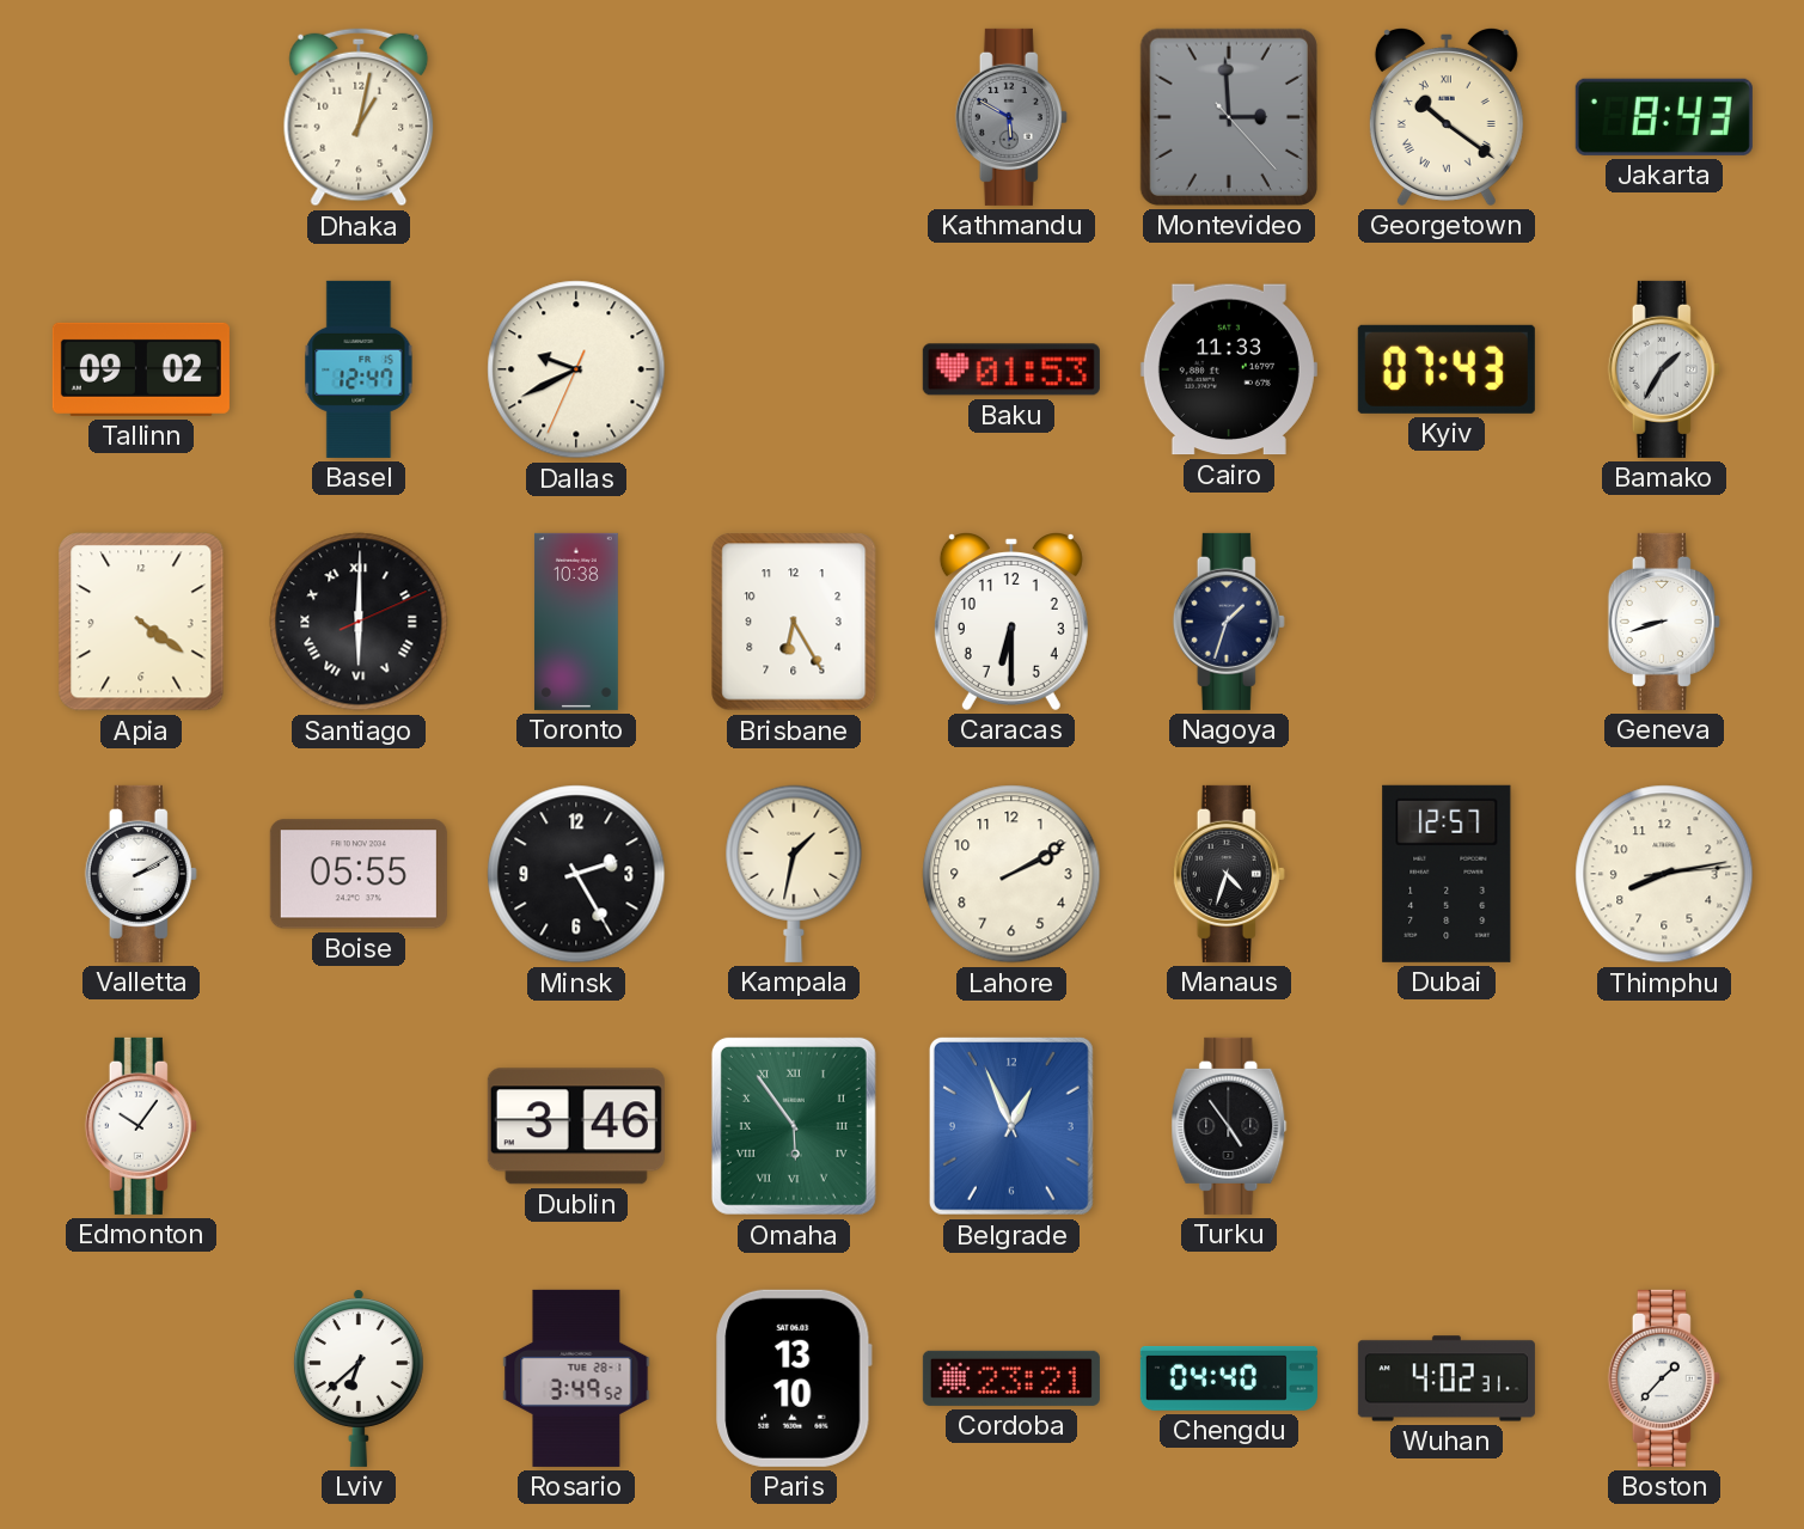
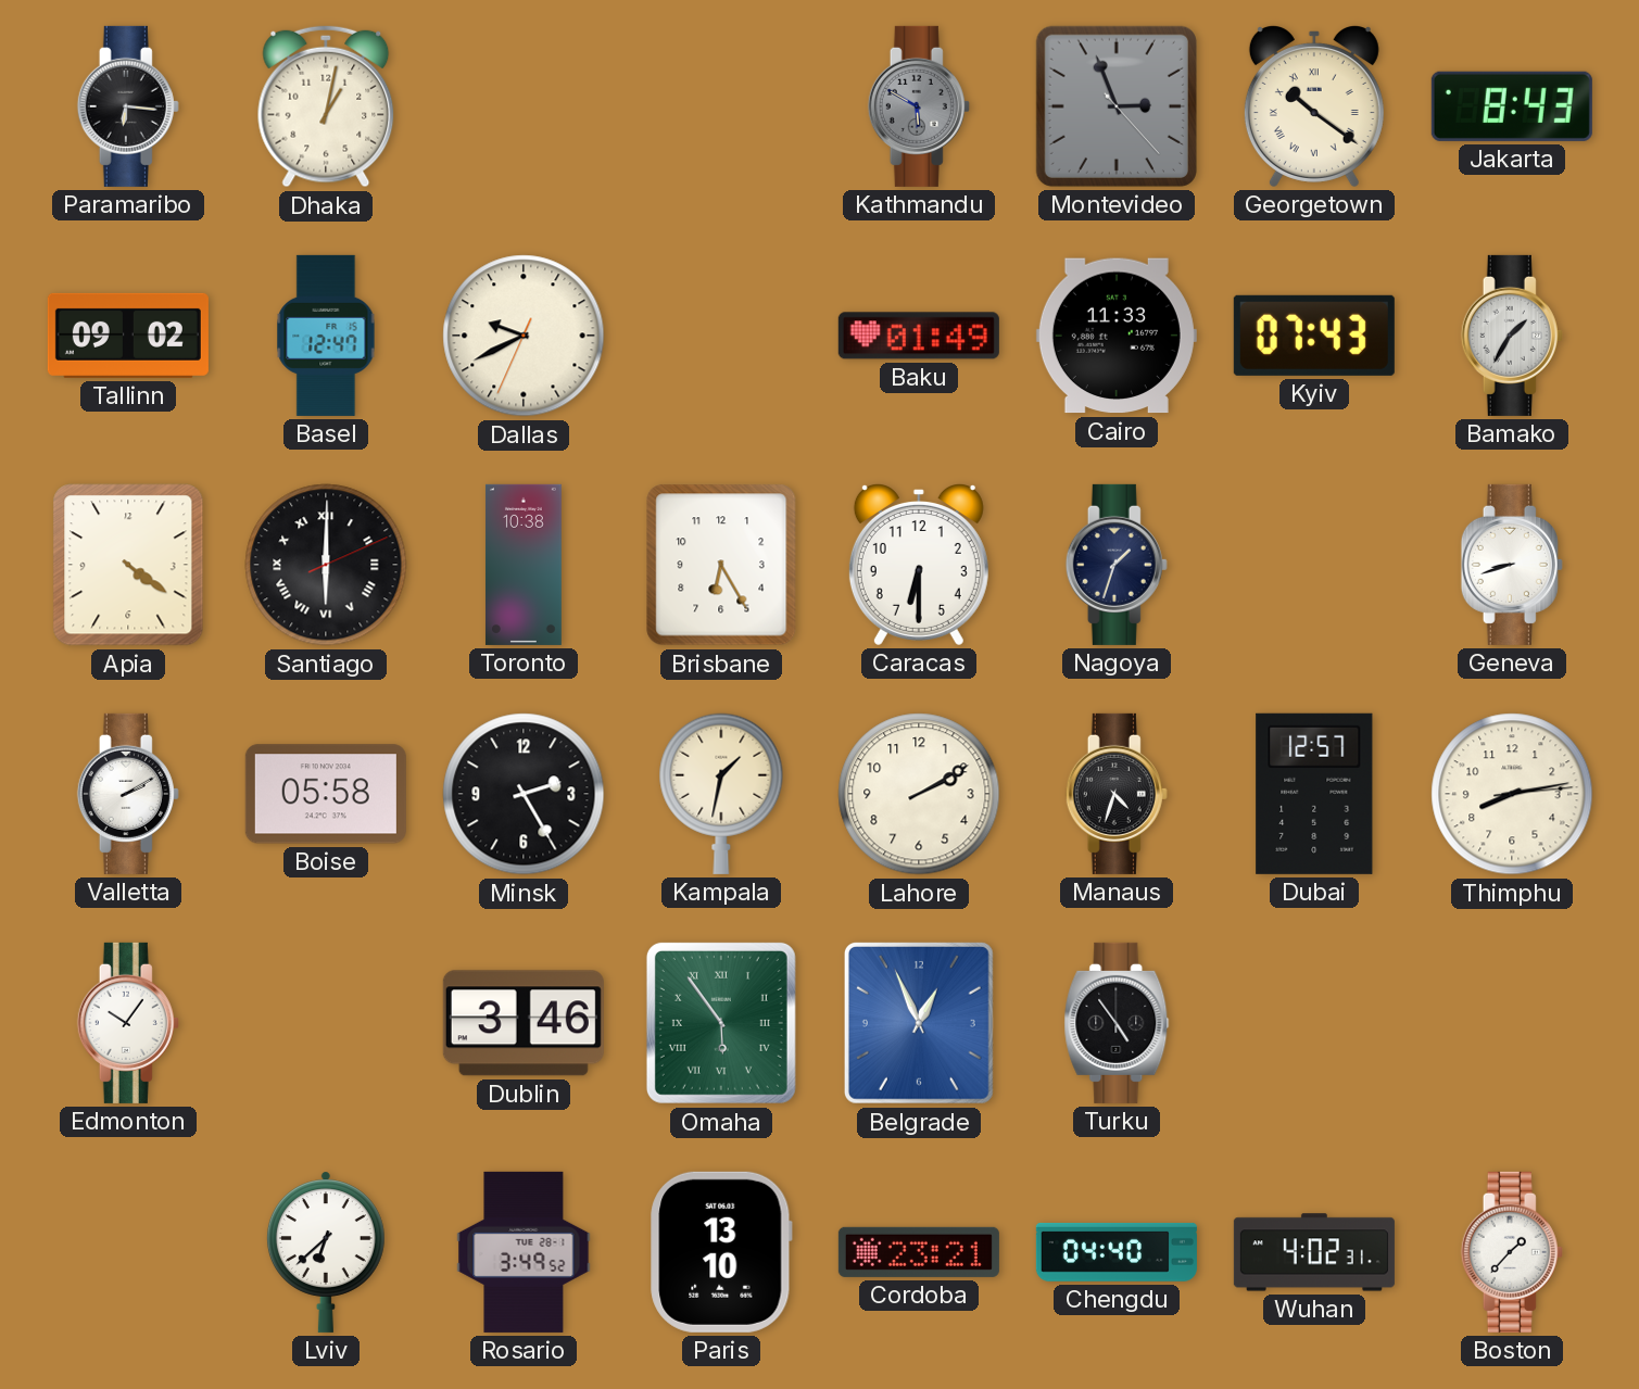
Paramaribo: none -> 6:16 (128, 106)
Montevideo: 2:59 -> 2:56 (1117, 106)
Baku: 01:53 -> 01:49 (919, 336)
Boise: 05:55 -> 05:58 (326, 794)
